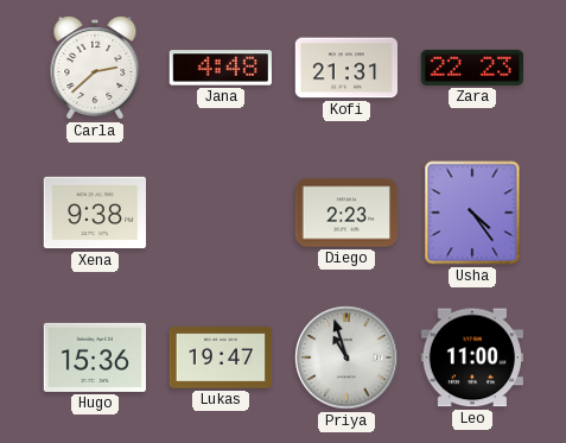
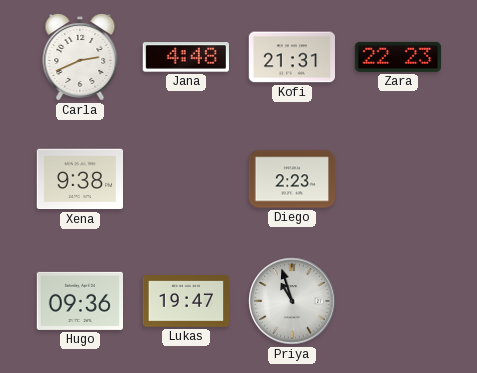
Carla: 2:38 -> 2:41 (80, 58)
Usha: 4:24 -> none (472, 213)
Hugo: 15:36 -> 09:36 (79, 301)
Leo: 11:00 -> none (471, 357)
